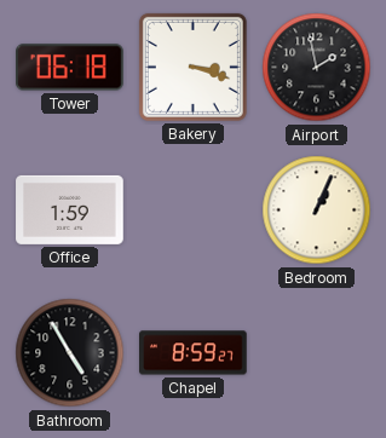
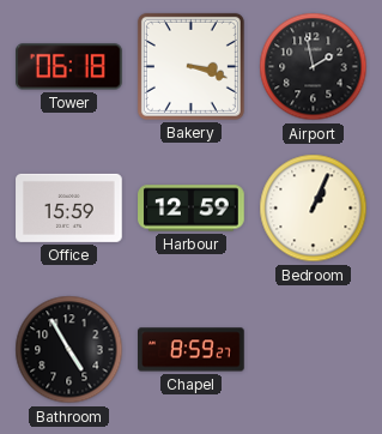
Office: 1:59 -> 15:59 (69, 207)
Harbour: none -> 12:59 (192, 209)
